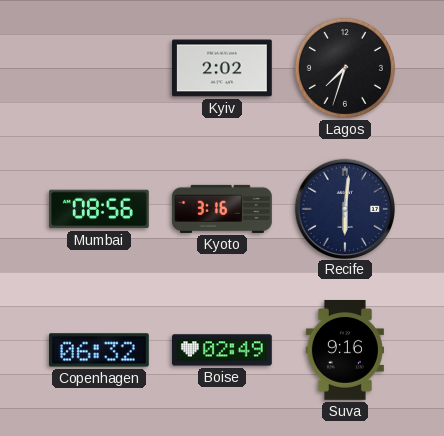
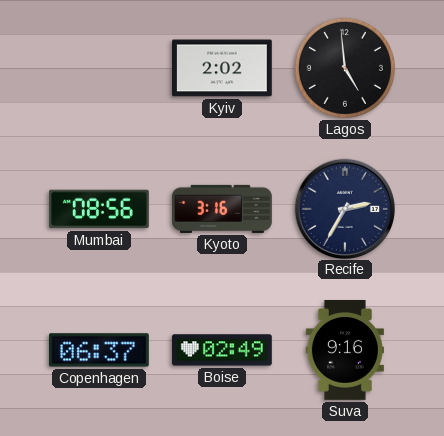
Lagos: 7:33 -> 4:59 (345, 68)
Recife: 6:01 -> 2:35 (344, 208)
Copenhagen: 06:32 -> 06:37 (99, 350)
